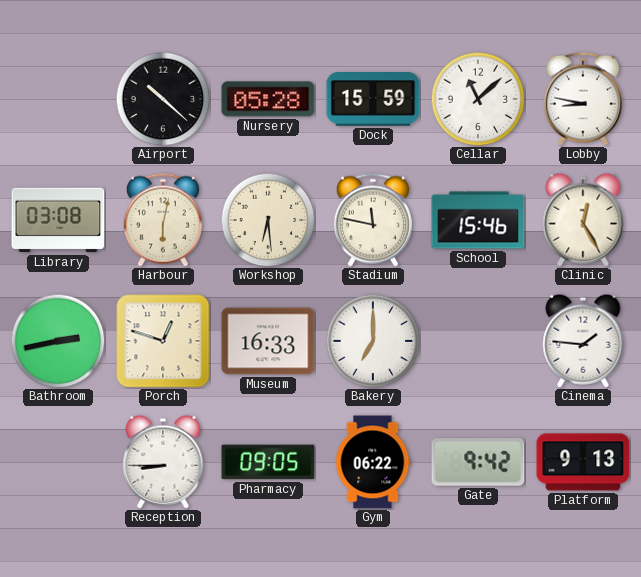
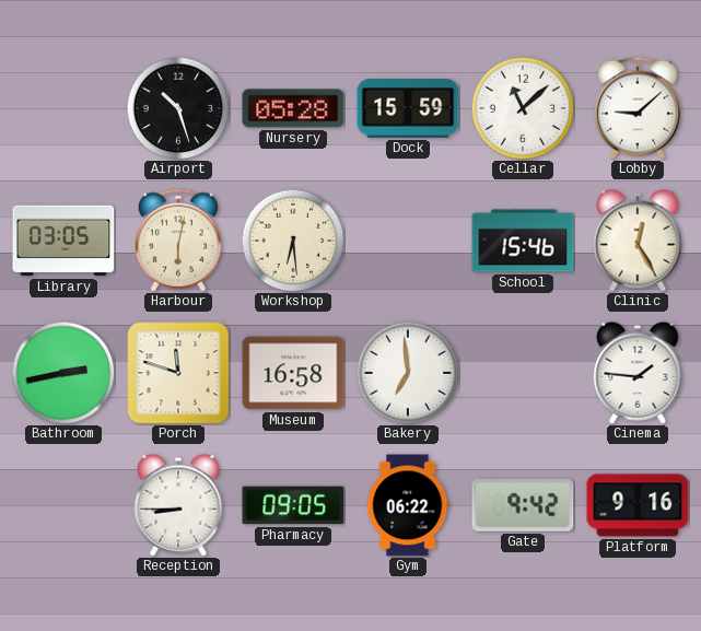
Airport: 10:22 -> 10:27 (178, 108)
Lobby: 8:47 -> 9:08 (638, 108)
Library: 03:08 -> 03:05 (63, 241)
Stadium: 11:47 -> none (373, 220)
Porch: 12:48 -> 11:48 (178, 373)
Museum: 16:33 -> 16:58 (293, 373)
Bakery: 7:00 -> 6:59 (408, 373)
Platform: 9:13 -> 9:16 (638, 505)
